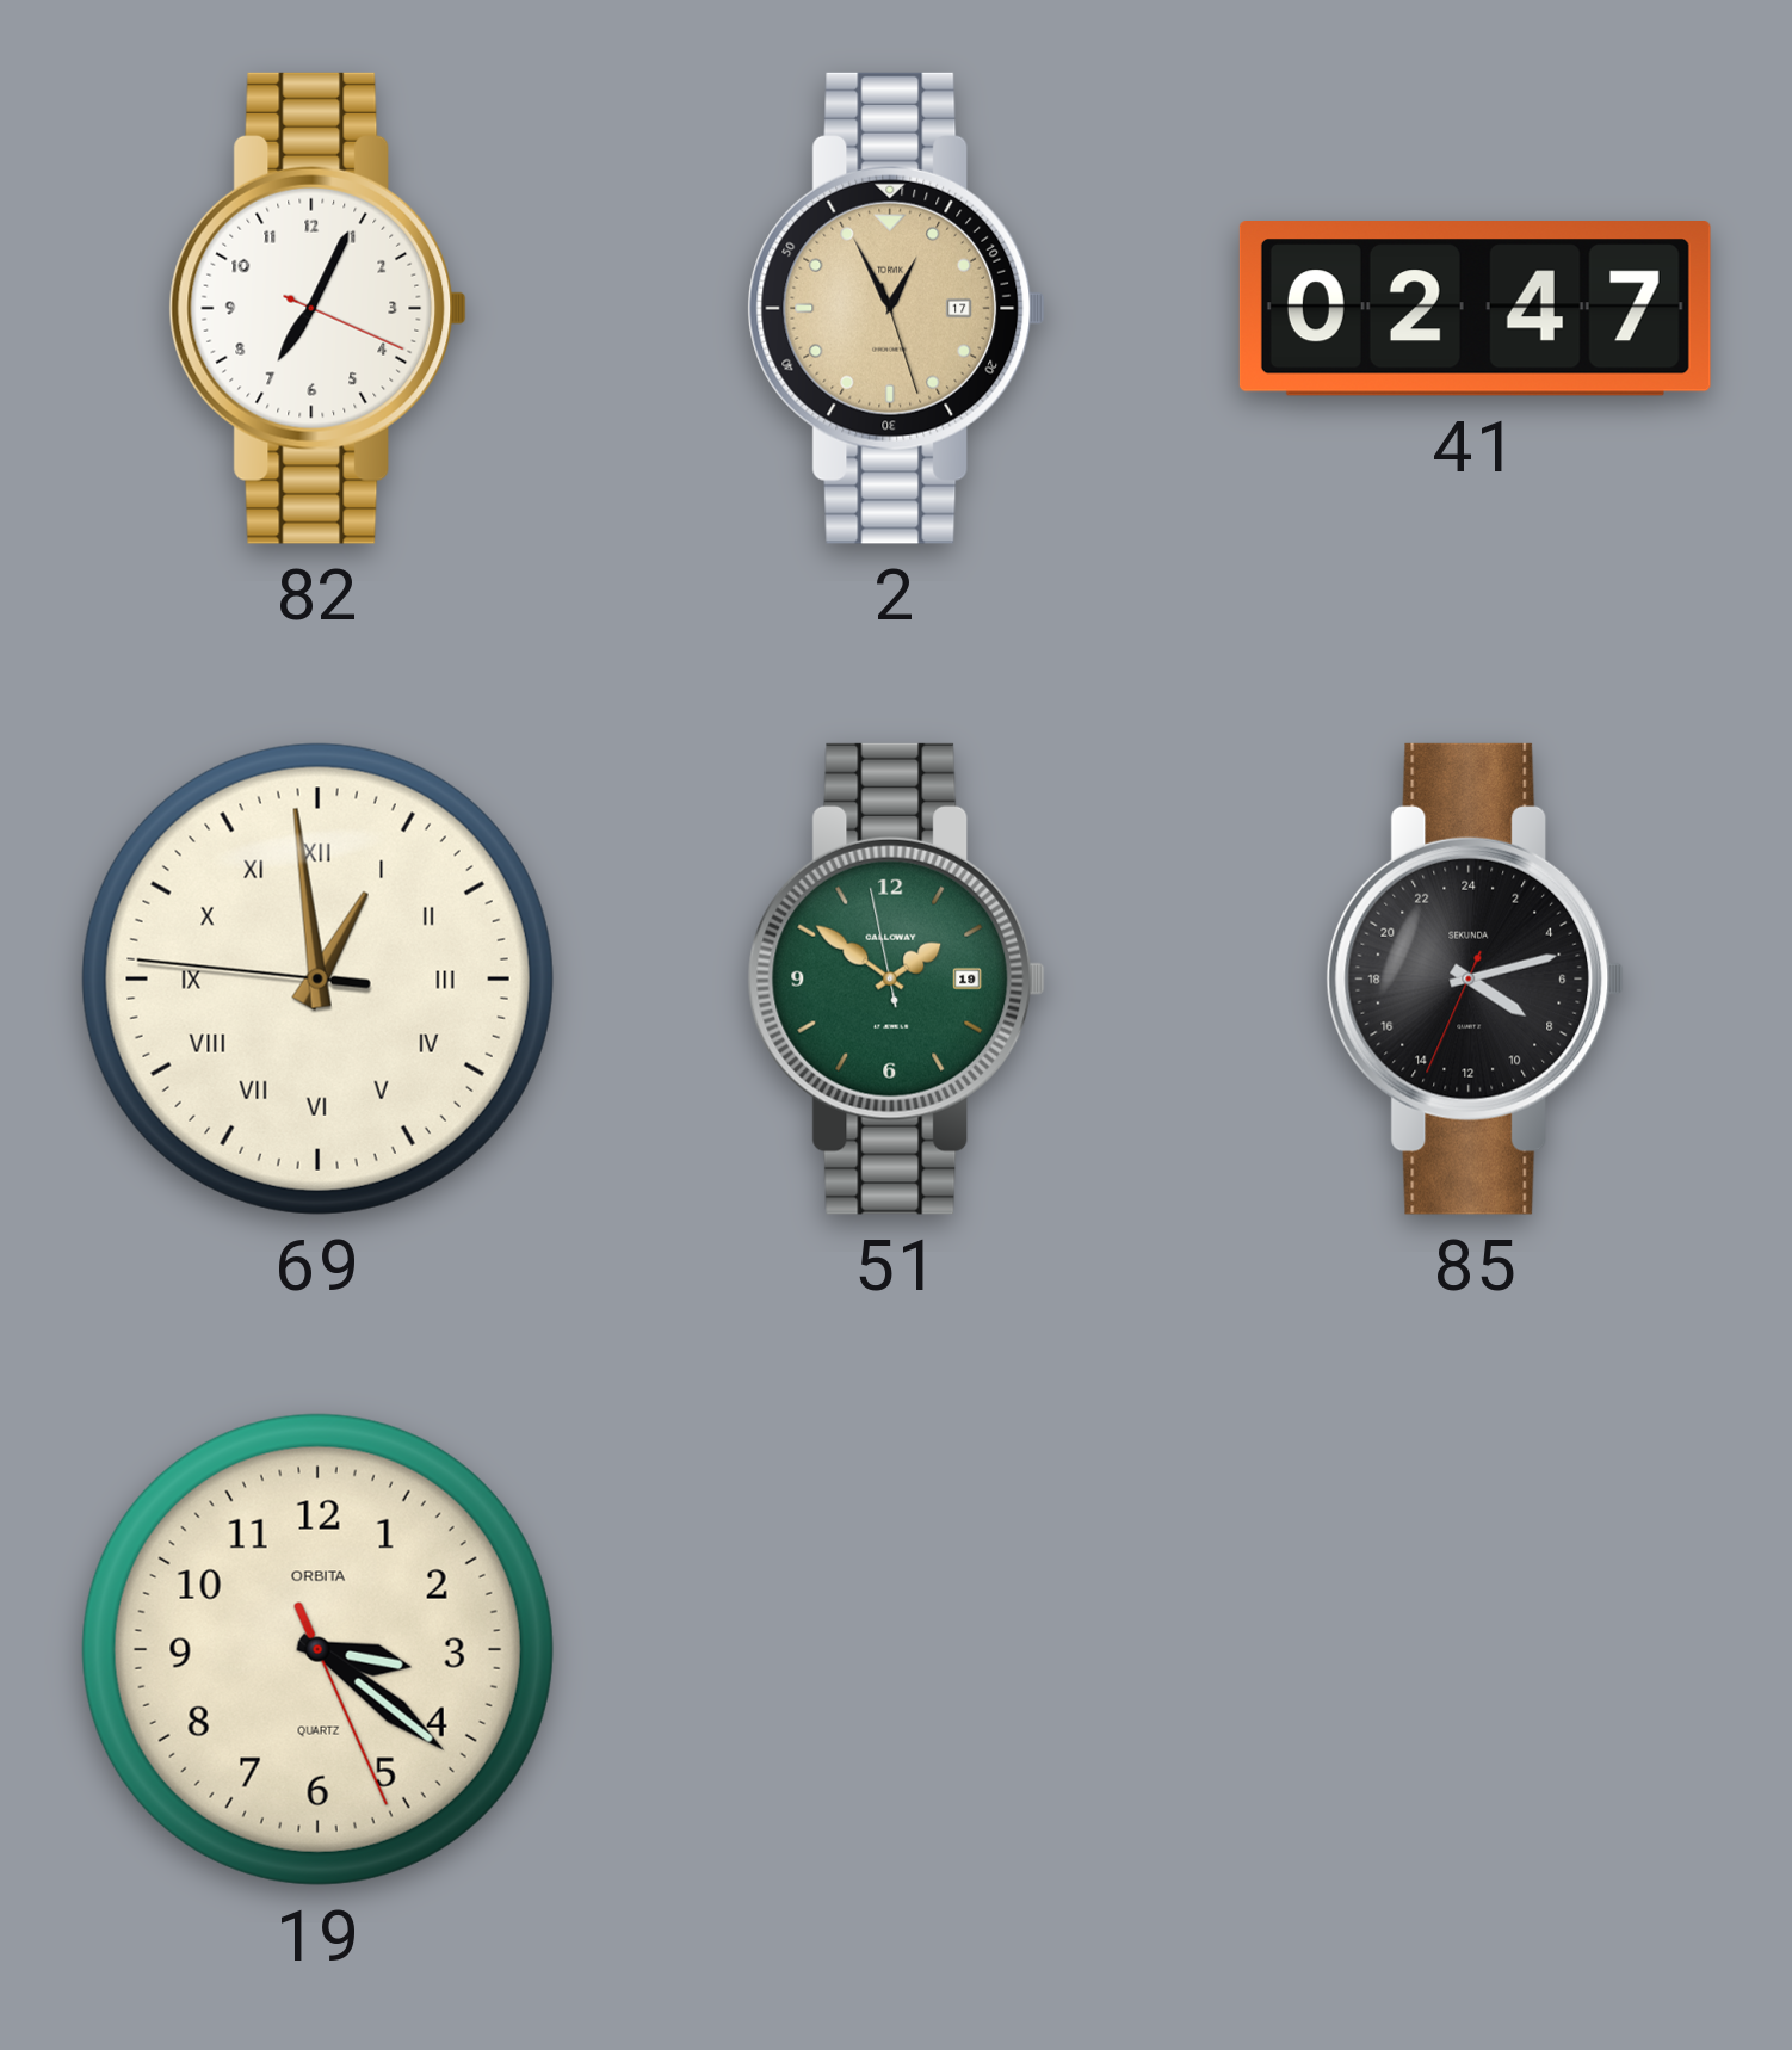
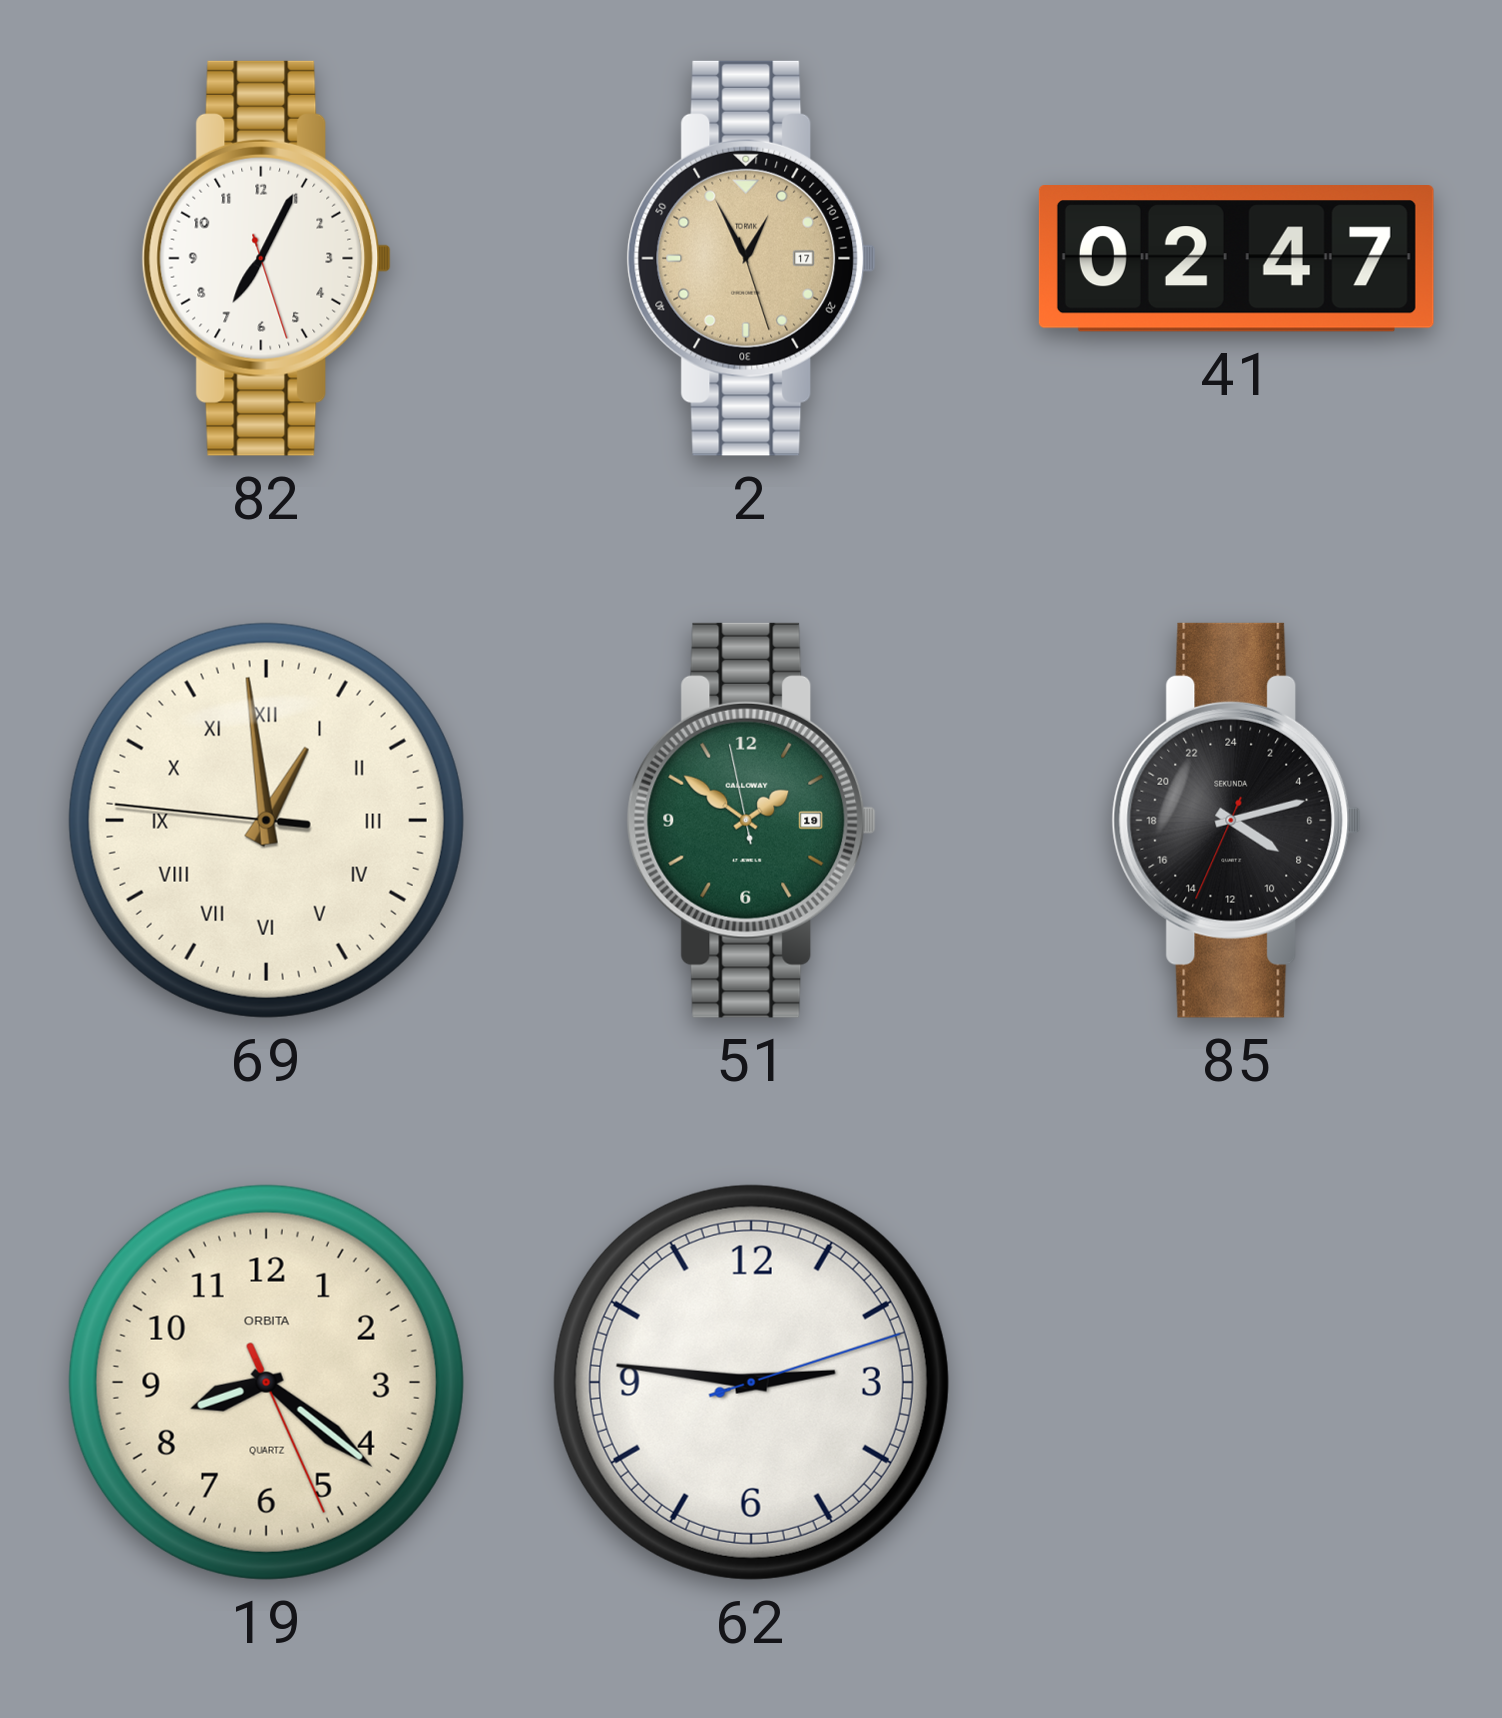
82: 7:04:19 -> 7:04:27 (267, 258)
19: 3:21 -> 8:21 (266, 1382)
62: none -> 2:46 (751, 1382)
